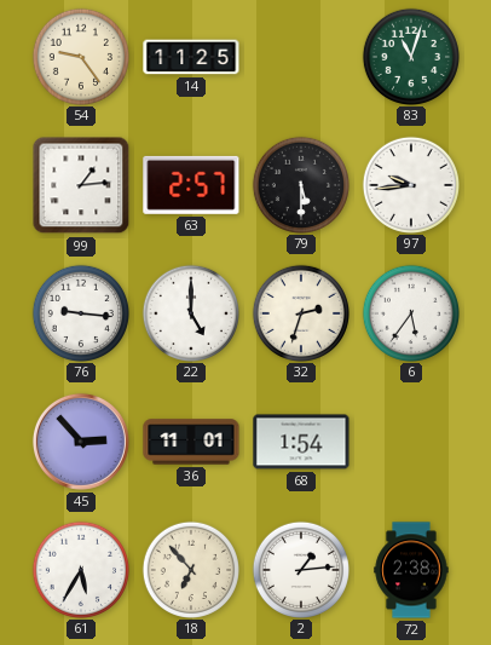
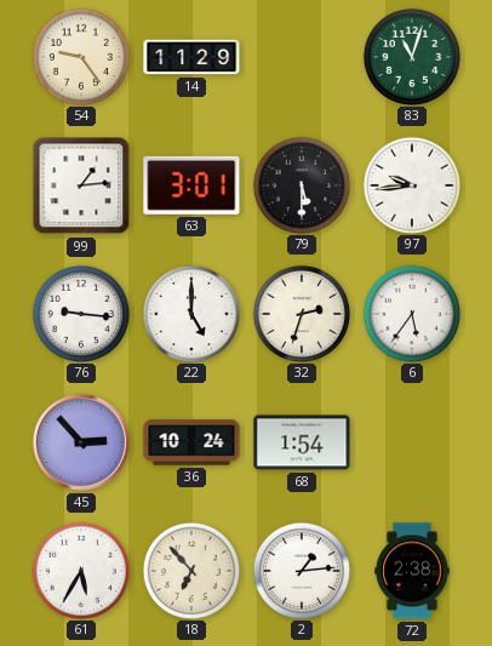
14: 11:25 -> 11:29 (191, 57)
63: 2:57 -> 3:01 (191, 185)
36: 11:01 -> 10:24 (191, 442)
